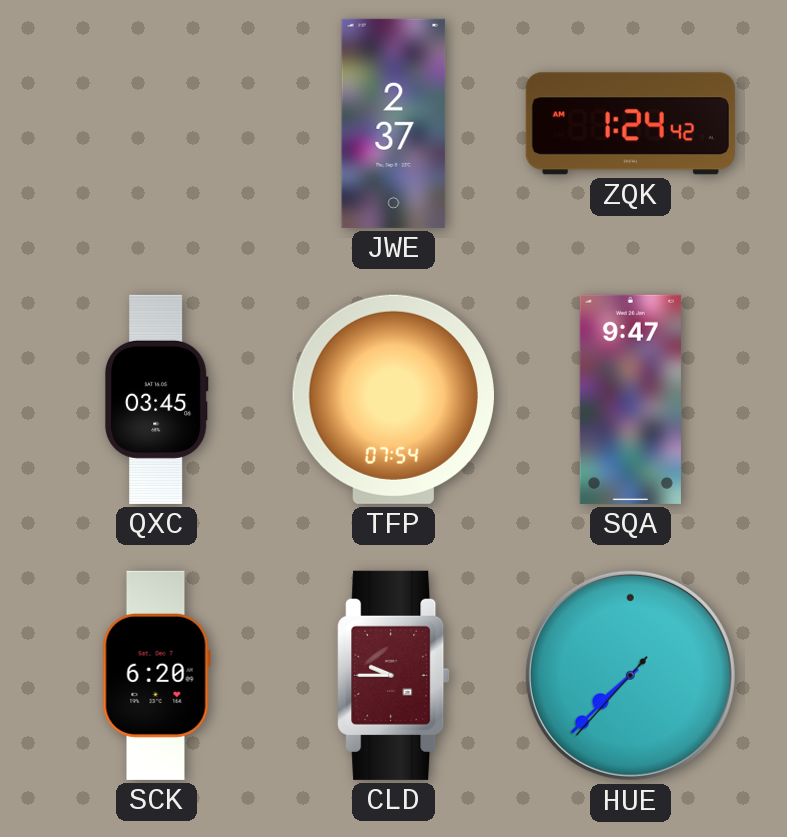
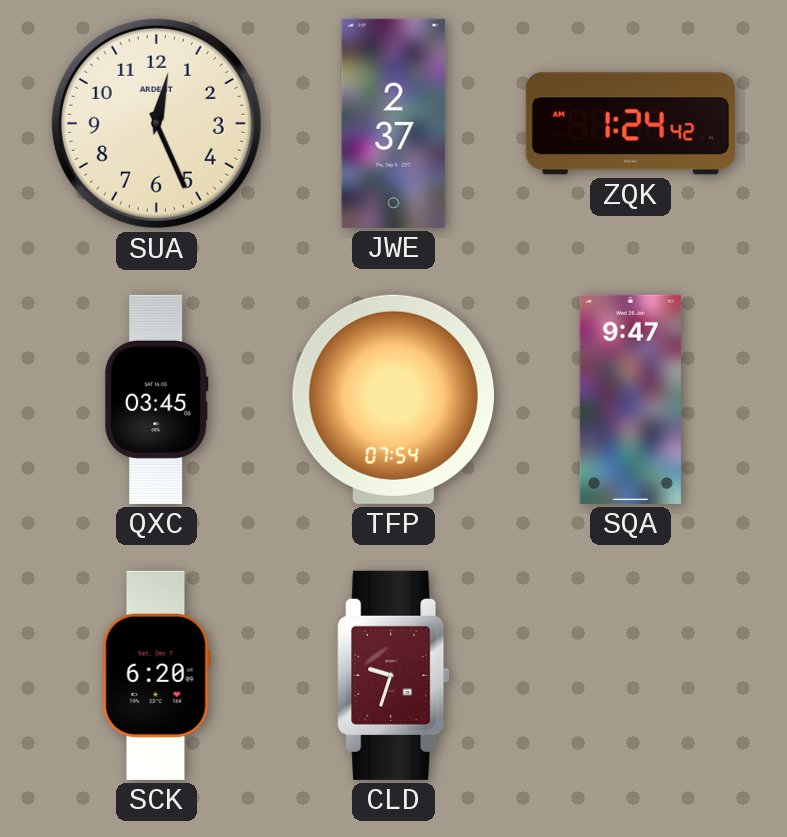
SUA: none -> 12:26 (156, 123)
CLD: 9:45 -> 9:33 (394, 675)
HUE: 7:37 -> none (630, 675)
